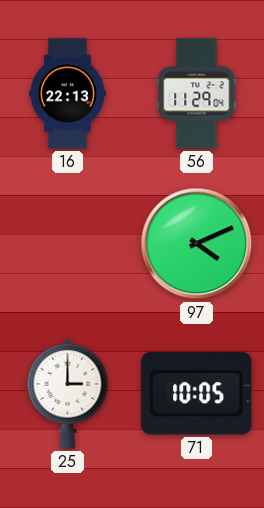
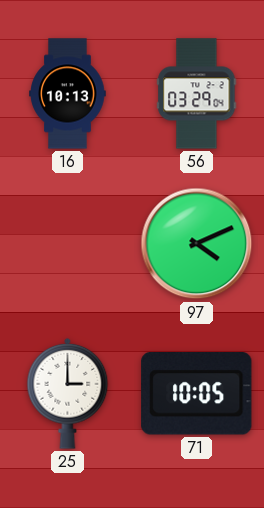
16: 22:13 -> 10:13 (68, 94)
56: 11:29 -> 03:29 (197, 94)
